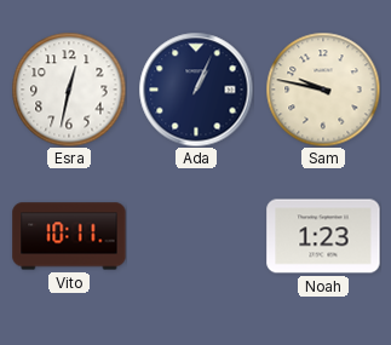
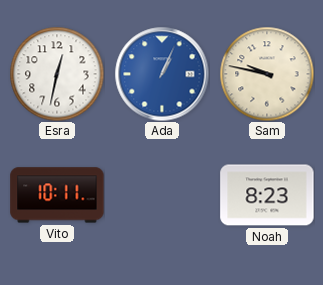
Ada dial: navy -> blue (162, 74)
Noah: 1:23 -> 8:23 (267, 195)
